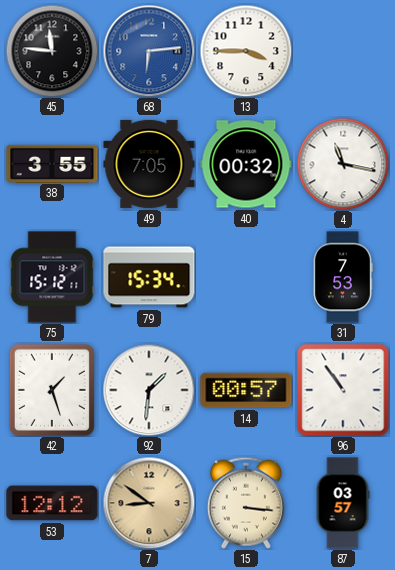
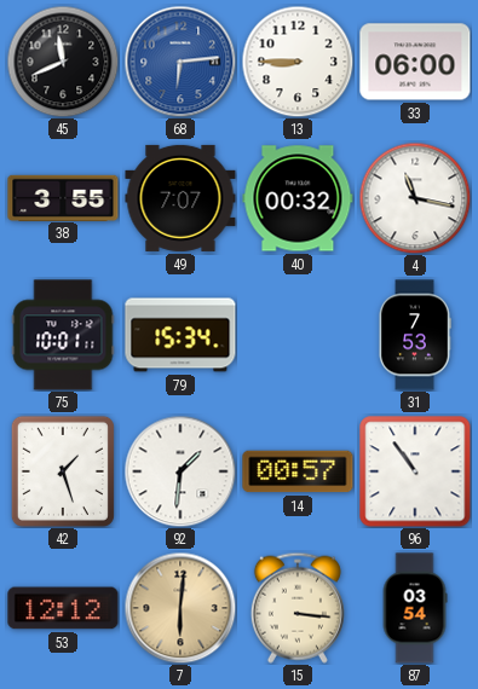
45: 11:46 -> 11:41 (63, 62)
13: 3:45 -> 8:45 (298, 62)
33: none -> 06:00 (415, 62)
49: 7:05 -> 7:07 (180, 198)
75: 15:12 -> 10:01 (63, 335)
7: 8:51 -> 6:01 (180, 608)
87: 03:57 -> 03:54 (415, 608)
